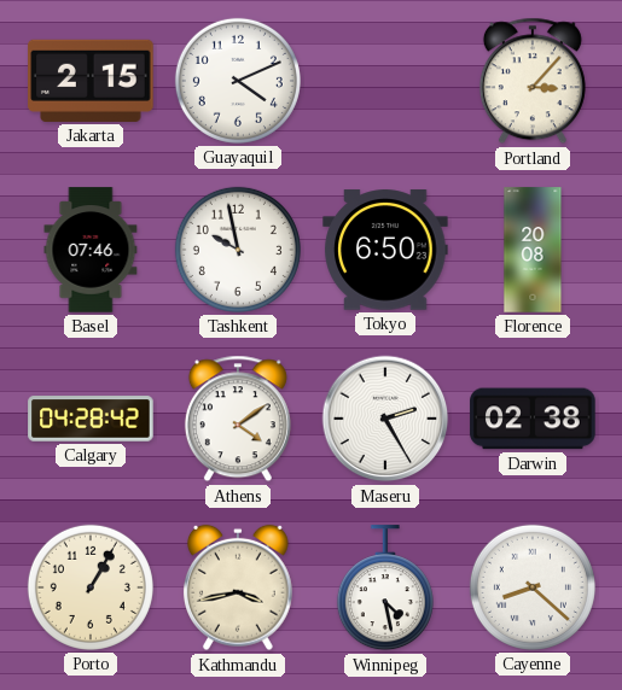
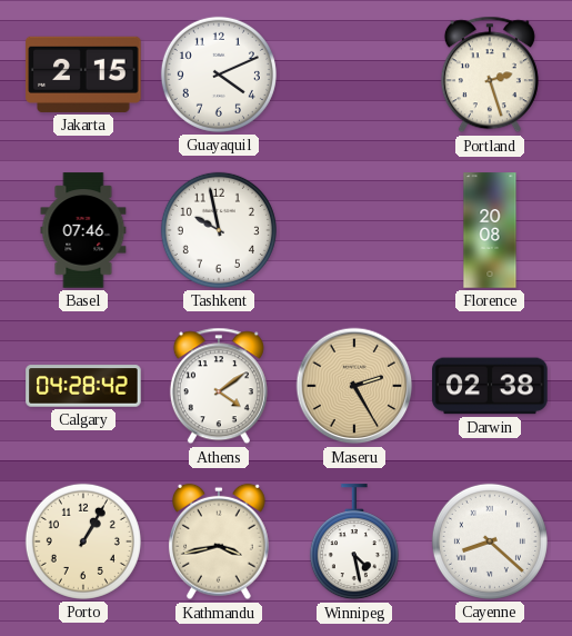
Portland: 3:07 -> 2:27 (490, 74)
Tokyo: 6:50 -> none (385, 250)
Maseru dial: white -> champagne (354, 386)
